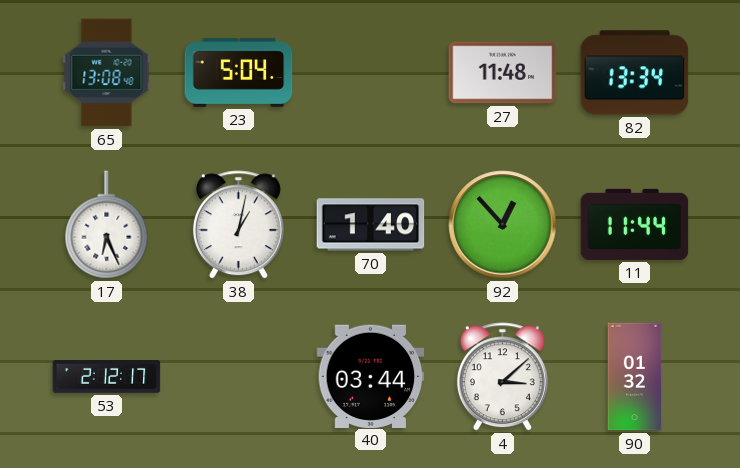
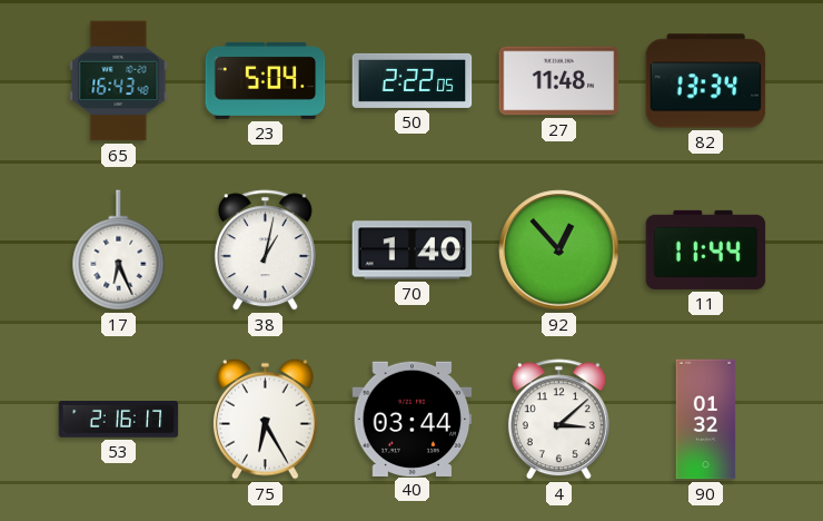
65: 13:08 -> 16:43 (119, 81)
50: none -> 2:22 (413, 80)
53: 2:12 -> 2:16 (119, 420)
75: none -> 6:25 (265, 419)
